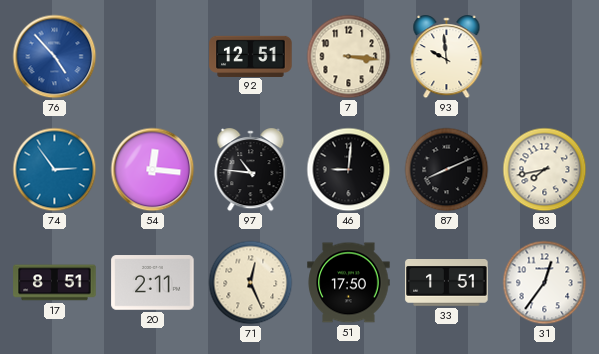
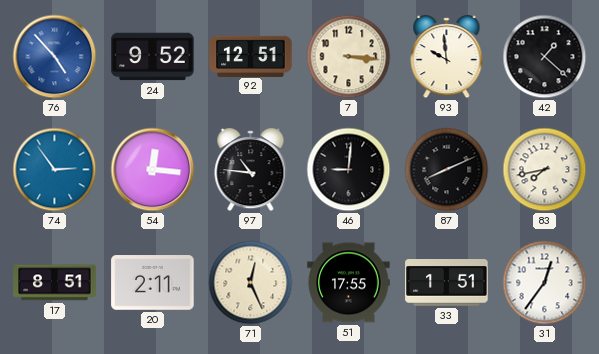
24: none -> 9:52 (153, 57)
42: none -> 1:22 (545, 57)
51: 17:50 -> 17:55 (349, 283)
